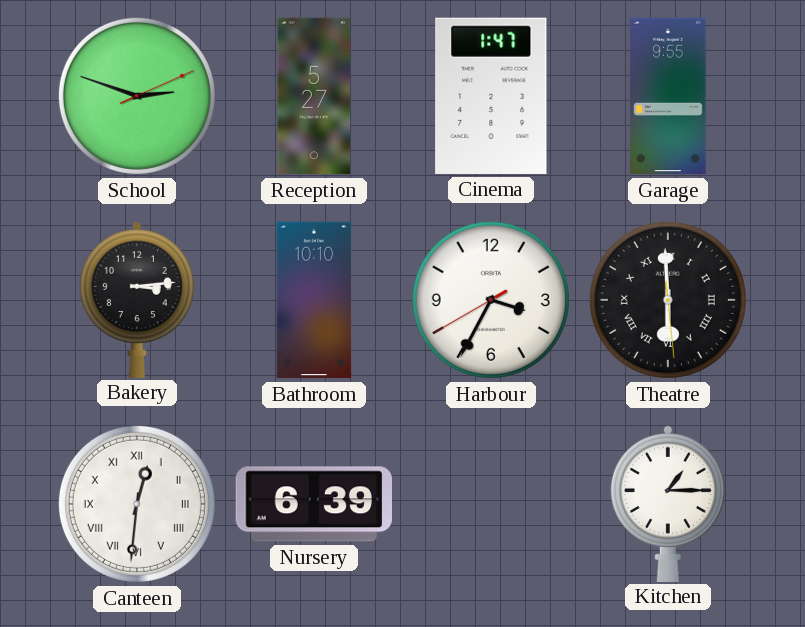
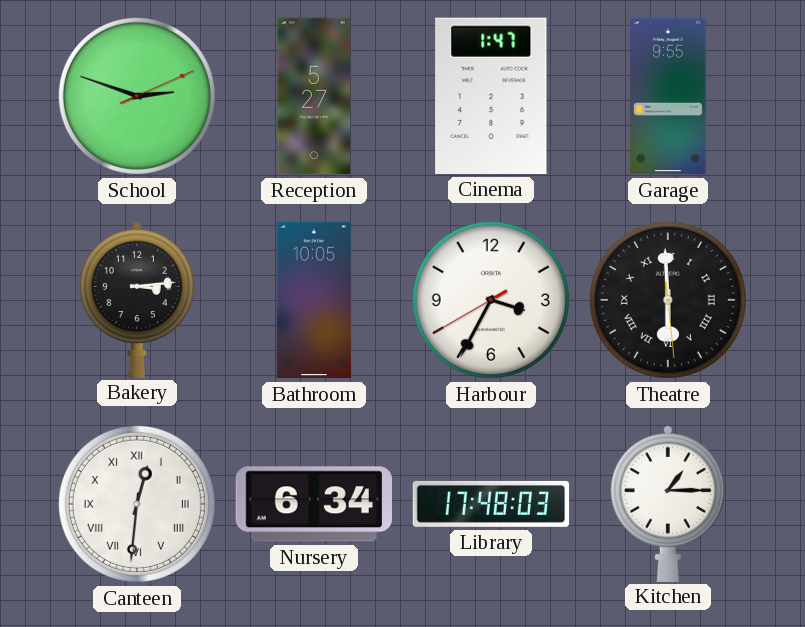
Bathroom: 10:10 -> 10:05 (314, 300)
Nursery: 6:39 -> 6:34 (313, 504)
Library: none -> 17:48 (491, 504)
